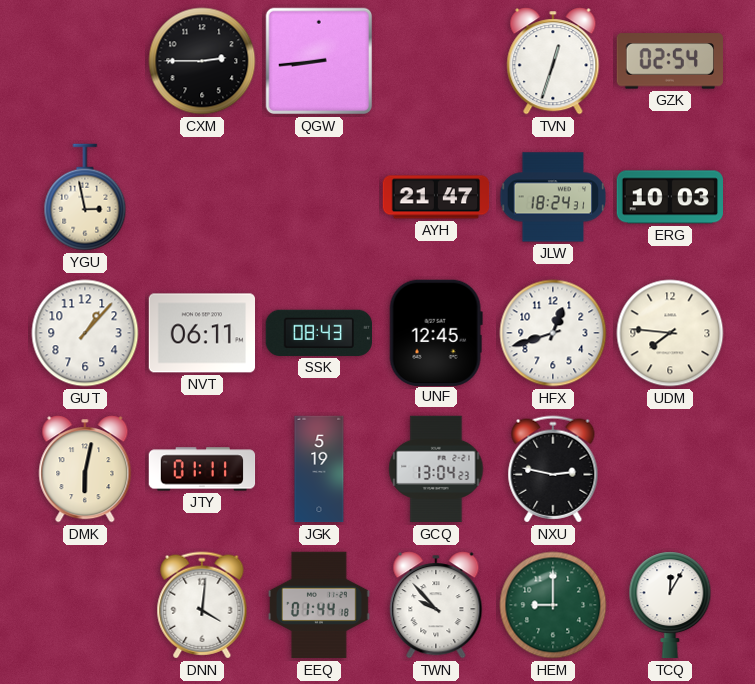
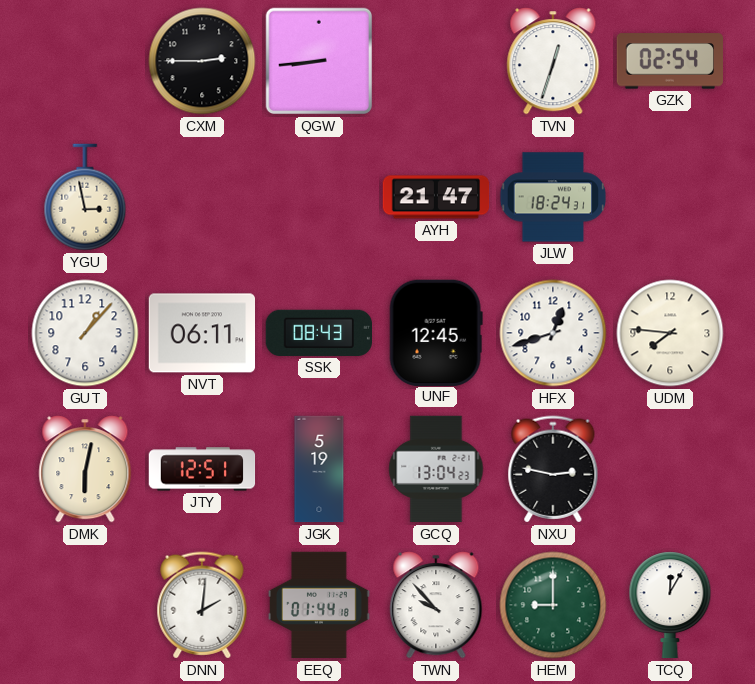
ERG: 10:03 -> none (669, 197)
JTY: 01:11 -> 12:51 (202, 469)
DNN: 4:01 -> 2:01 (202, 605)
